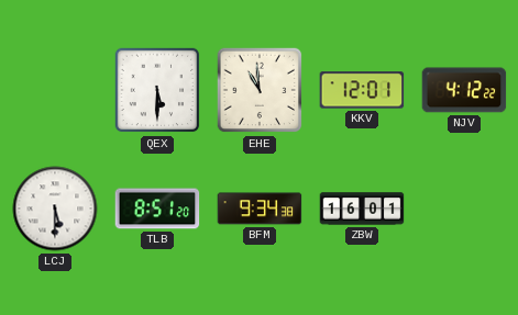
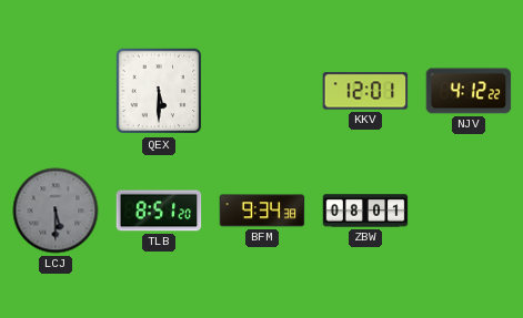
EHE: 10:59 -> none (260, 90)
LCJ dial: white -> grey (56, 211)
ZBW: 16:01 -> 08:01 (365, 211)
